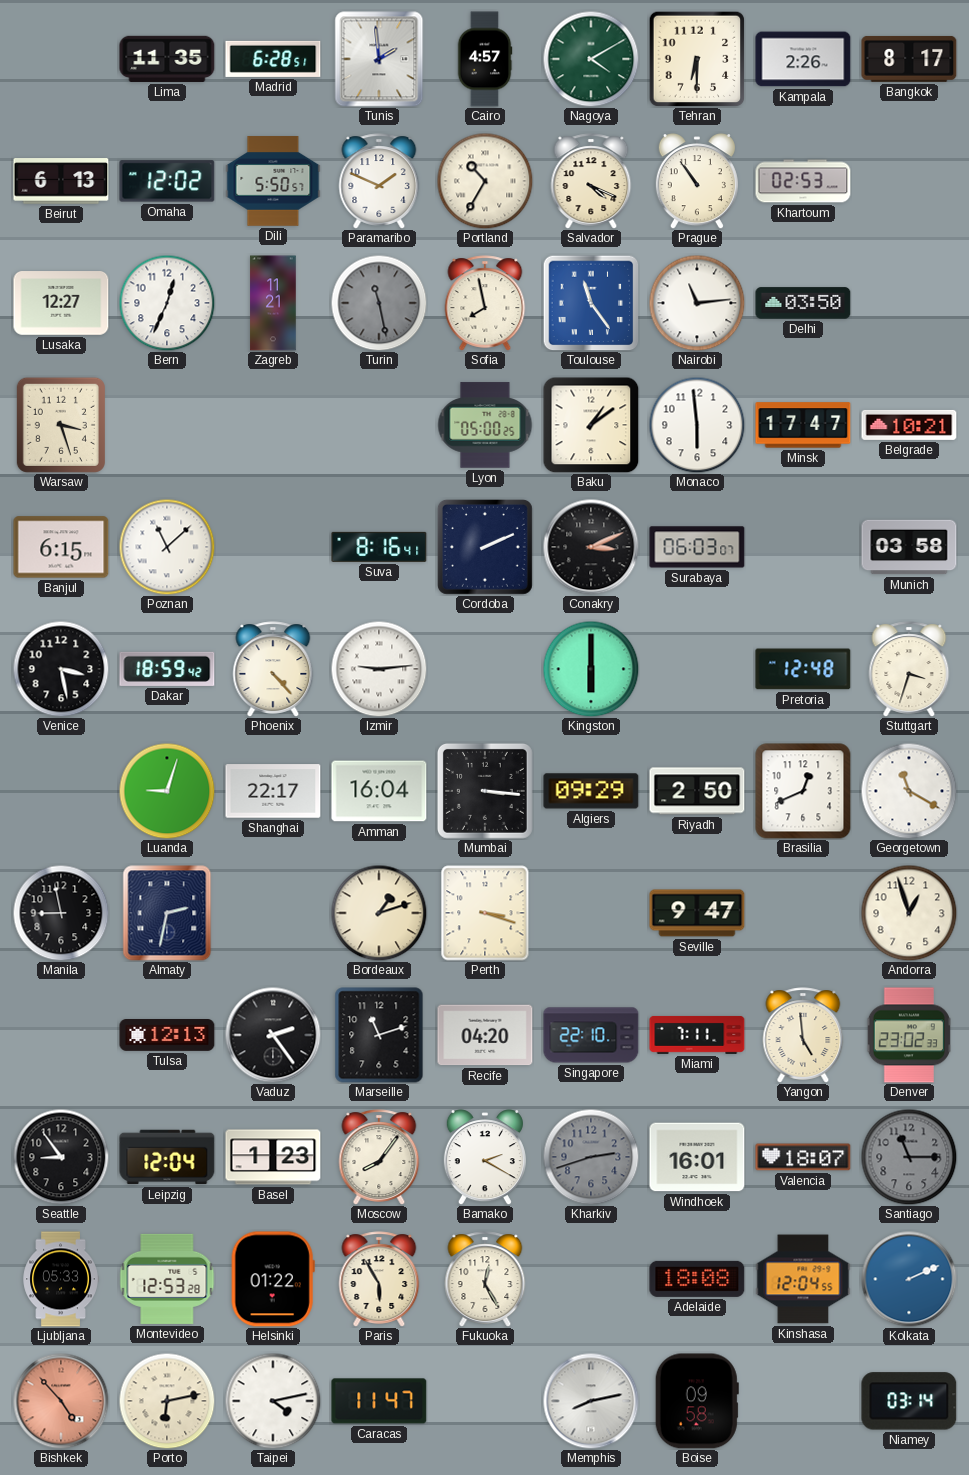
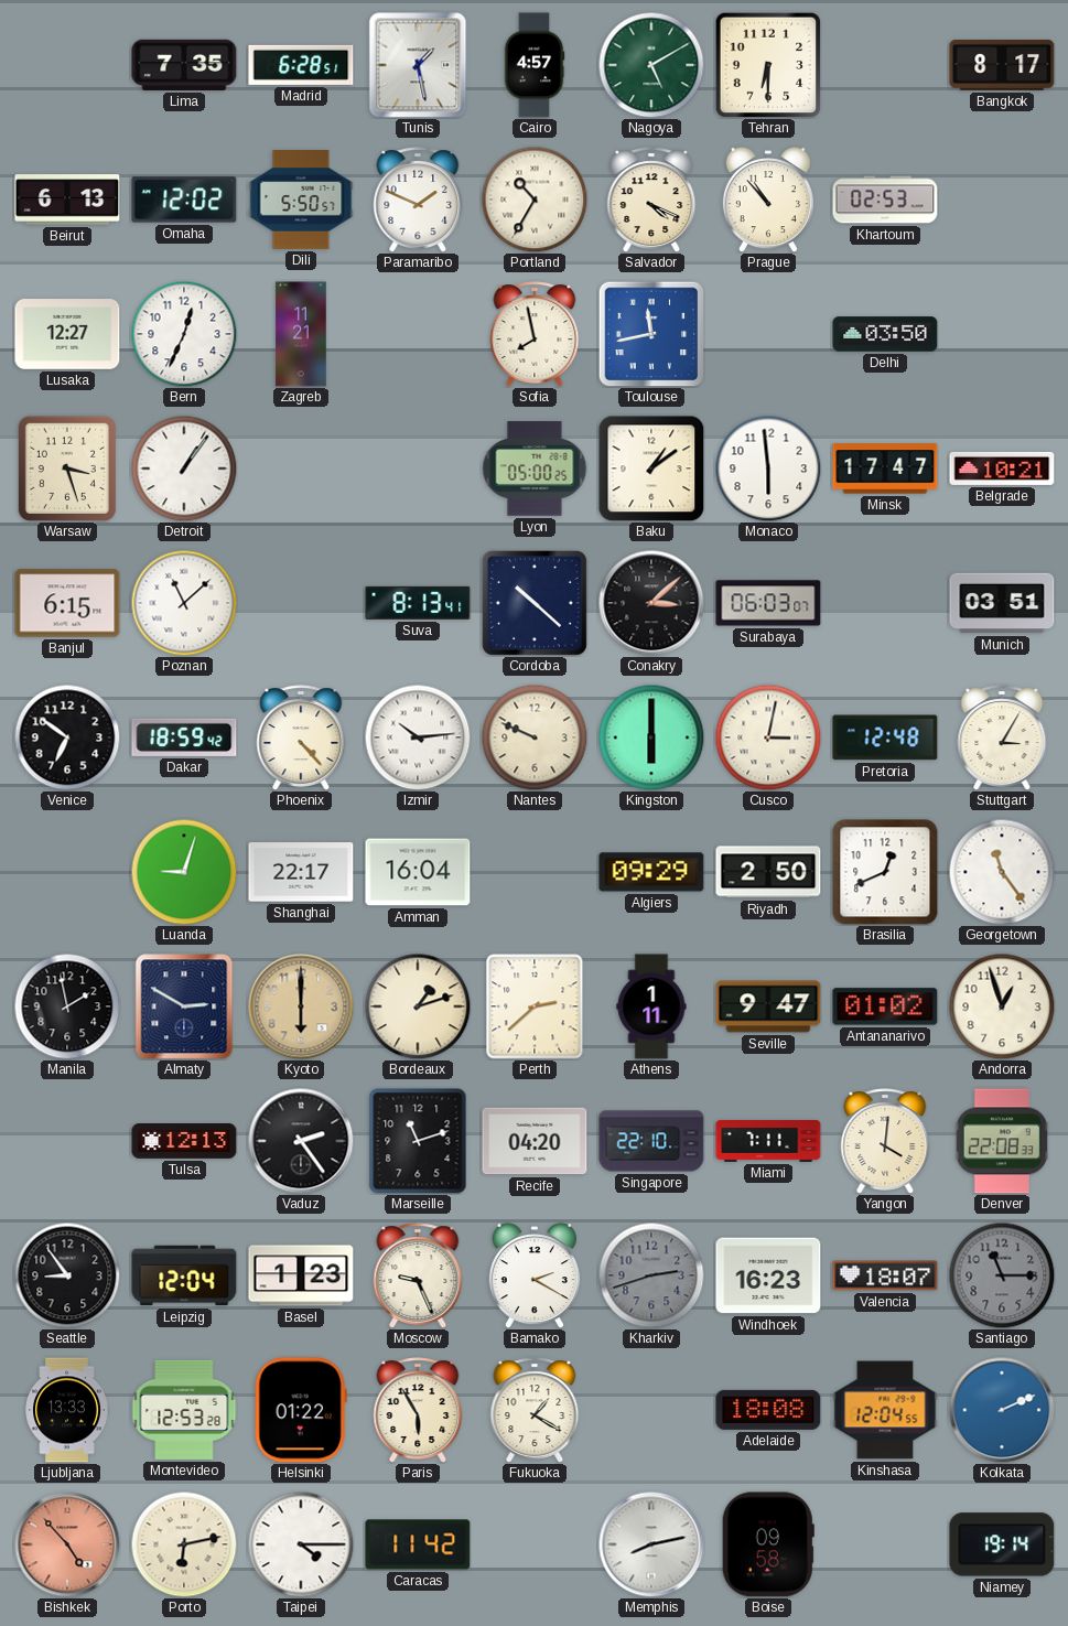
Lima: 11:35 -> 7:35 (184, 65)
Tunis: 1:59 -> 1:28 (418, 65)
Nagoya: 4:10 -> 5:10 (651, 65)
Kampala: 2:26 -> none (803, 59)
Prague: 10:54 -> 10:53 (768, 200)
Turin: 11:28 -> none (379, 303)
Toulouse: 11:24 -> 11:43 (651, 334)
Nairobi: 11:14 -> none (697, 303)
Detroit: none -> 1:06 (184, 469)
Suva: 8:16 -> 8:13 (418, 603)
Cordoba: 2:11 -> 10:22 (535, 603)
Conakry: 3:11 -> 3:08 (651, 603)
Munich: 03:58 -> 03:51 (1002, 603)
Venice: 3:28 -> 6:51 (67, 737)
Izmir: 9:14 -> 10:14 (418, 737)
Nantes: none -> 9:49 (535, 737)
Cusco: none -> 3:02 (768, 737)
Stuttgart: 3:33 -> 3:05 (1002, 737)
Mumbai: 3:16 -> none (485, 791)
Georgetown: 11:20 -> 11:24 (1002, 872)
Manila: 8:58 -> 1:58 (67, 1006)
Almaty: 2:32 -> 2:50 (184, 1006)
Kyoto: none -> 6:00 (301, 1006)
Perth: 3:18 -> 2:38 (535, 1006)
Athens: none -> 1:11 (651, 1006)
Antananarivo: none -> 01:02 (885, 1006)
Yangon: 4:59 -> 4:01 (885, 1141)
Denver: 23:02 -> 22:08 (1002, 1141)
Moscow: 8:06 -> 9:26 (418, 1275)
Windhoek: 16:01 -> 16:23 (768, 1275)
Ljubljana: 05:33 -> 13:33 (67, 1410)
Fukuoka: 12:25 -> 1:20 (535, 1410)
Taipei: 4:13 -> 4:15 (301, 1544)
Caracas: 11:47 -> 11:42 (418, 1544)
Niamey: 03:14 -> 19:14 (1002, 1544)
